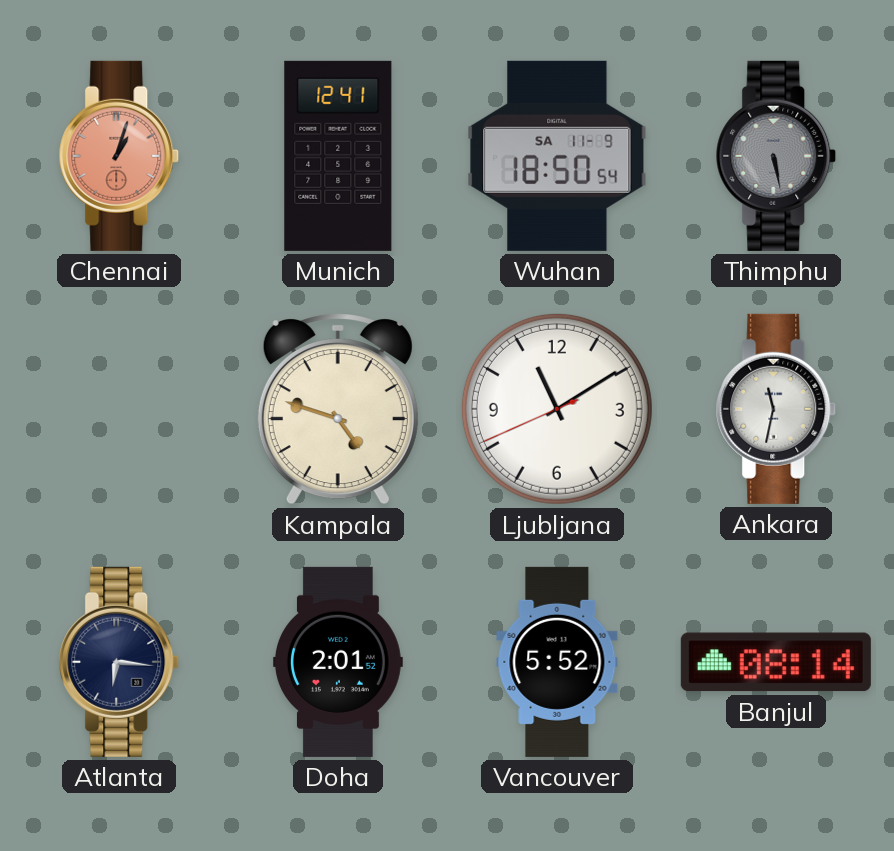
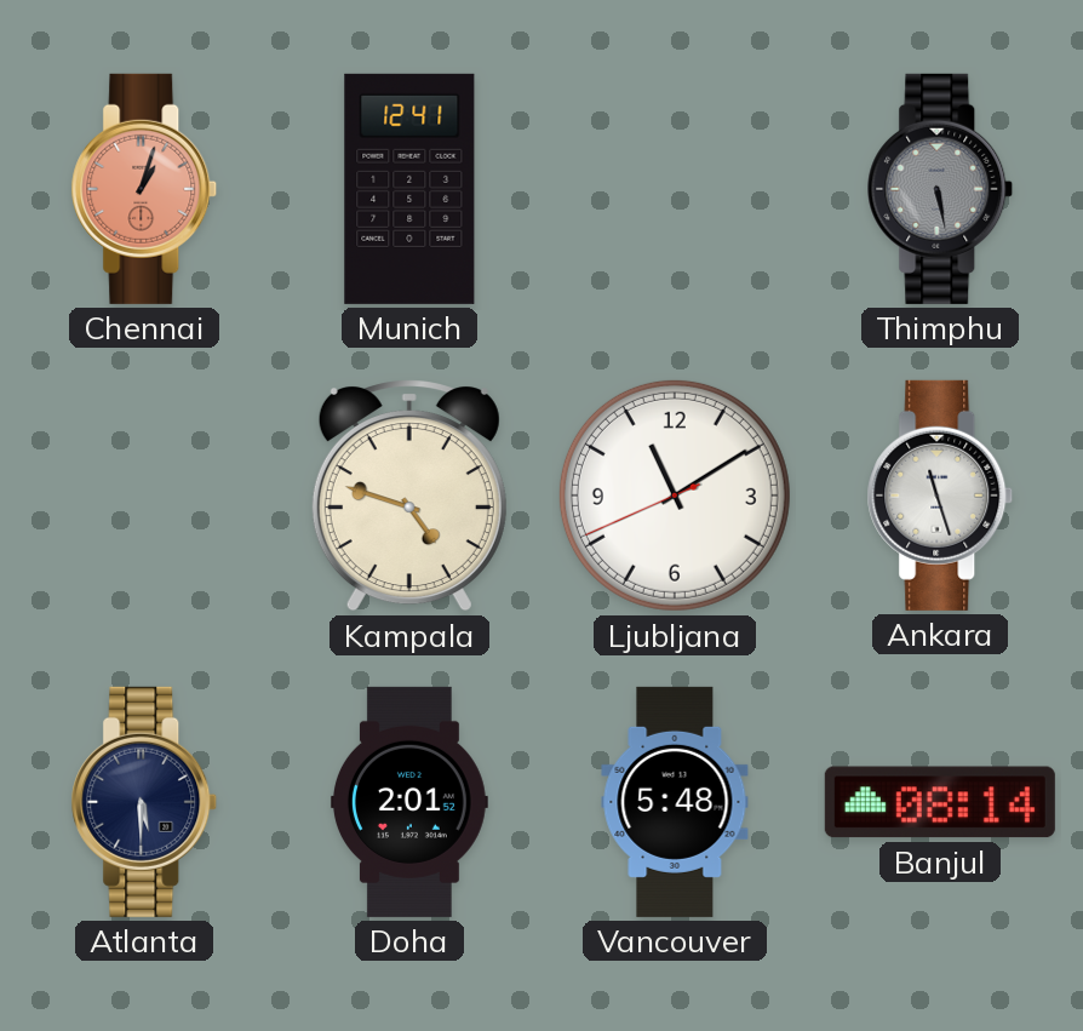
Wuhan: 18:50 -> none (557, 156)
Ankara: 11:32 -> 11:27 (940, 496)
Atlanta: 6:16 -> 5:30 (144, 802)
Vancouver: 5:52 -> 5:48 (675, 802)
